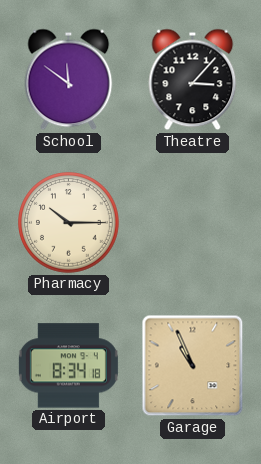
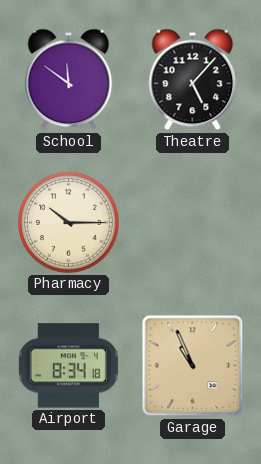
Theatre: 3:07 -> 5:07 (193, 80)
